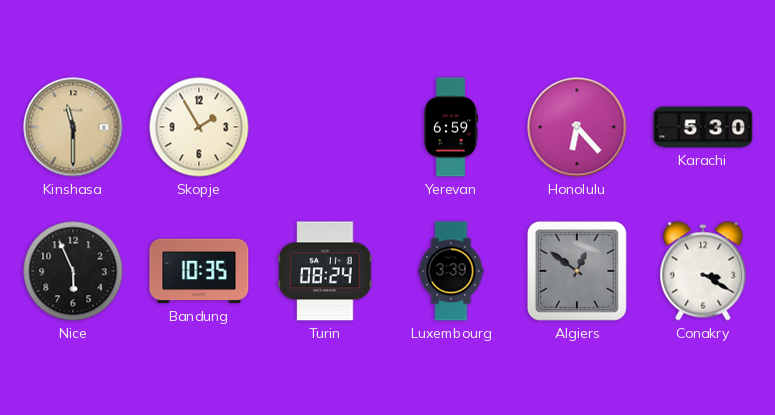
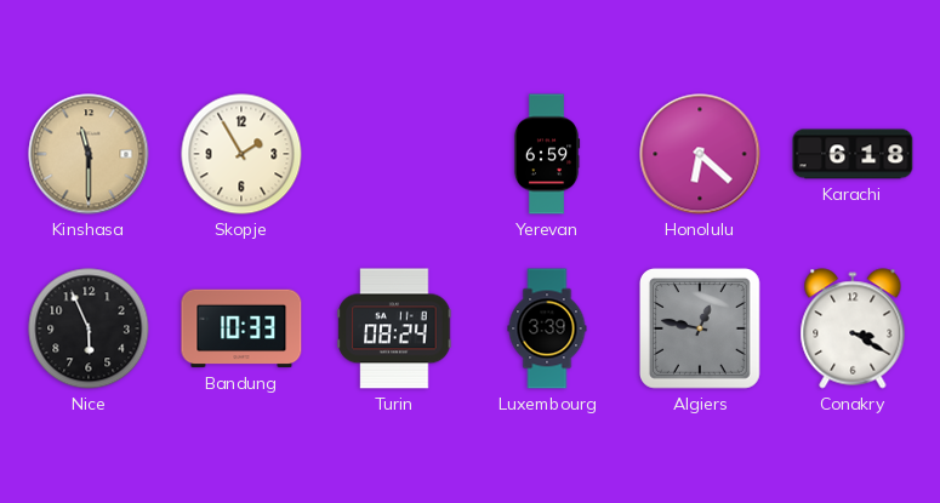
Honolulu: 6:23 -> 6:22 (700, 154)
Karachi: 5:30 -> 6:18 (853, 154)
Bandung: 10:35 -> 10:33 (241, 328)
Algiers: 12:51 -> 12:47 (700, 328)
